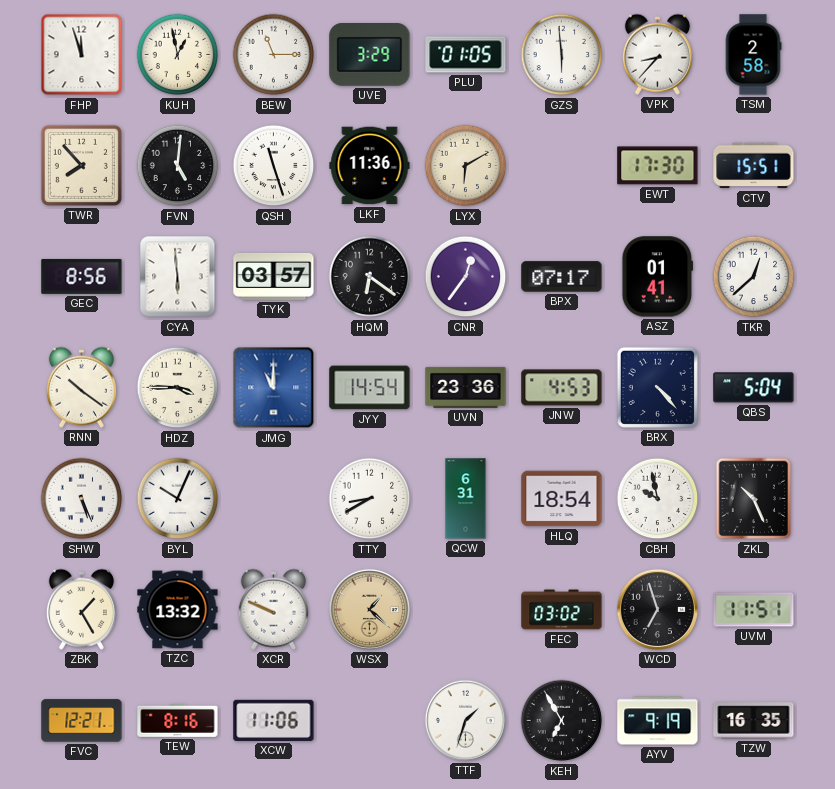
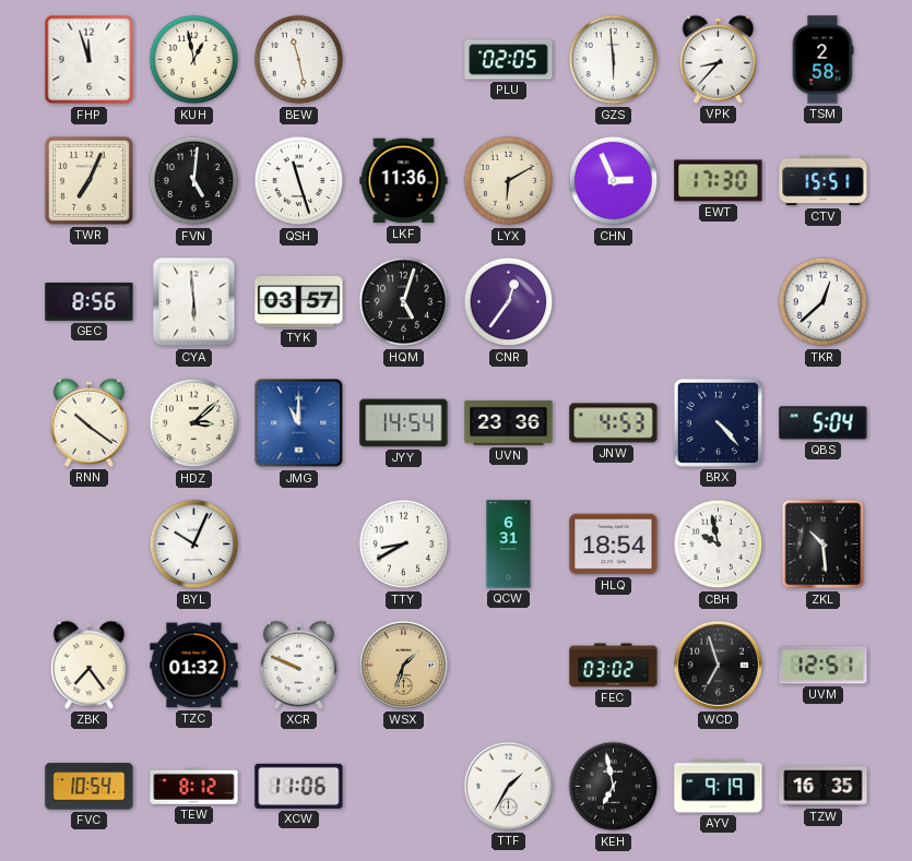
BEW: 11:15 -> 11:28 (299, 60)
UVE: 3:29 -> none (370, 55)
PLU: 01:05 -> 02:05 (509, 60)
TWR: 7:53 -> 7:04 (88, 180)
CHN: none -> 2:56 (614, 181)
HQM: 6:21 -> 5:03 (404, 302)
BPX: 07:17 -> none (562, 277)
ASZ: 01:41 -> none (658, 277)
HDZ: 3:45 -> 3:08 (194, 423)
SHW: 5:26 -> none (82, 499)
ZKL: 10:26 -> 10:29 (824, 545)
ZBK: 1:25 -> 7:24 (88, 665)
TZC: 13:32 -> 01:32 (194, 666)
WSX: 1:22 -> 1:33 (403, 665)
UVM: 11:51 -> 12:51 (824, 666)
FVC: 12:21 -> 10:54 (90, 787)
TEW: 8:16 -> 8:12 (194, 786)
TTF: 1:33 -> 1:35 (508, 786)
KEH: 6:55 -> 6:58 (614, 787)
